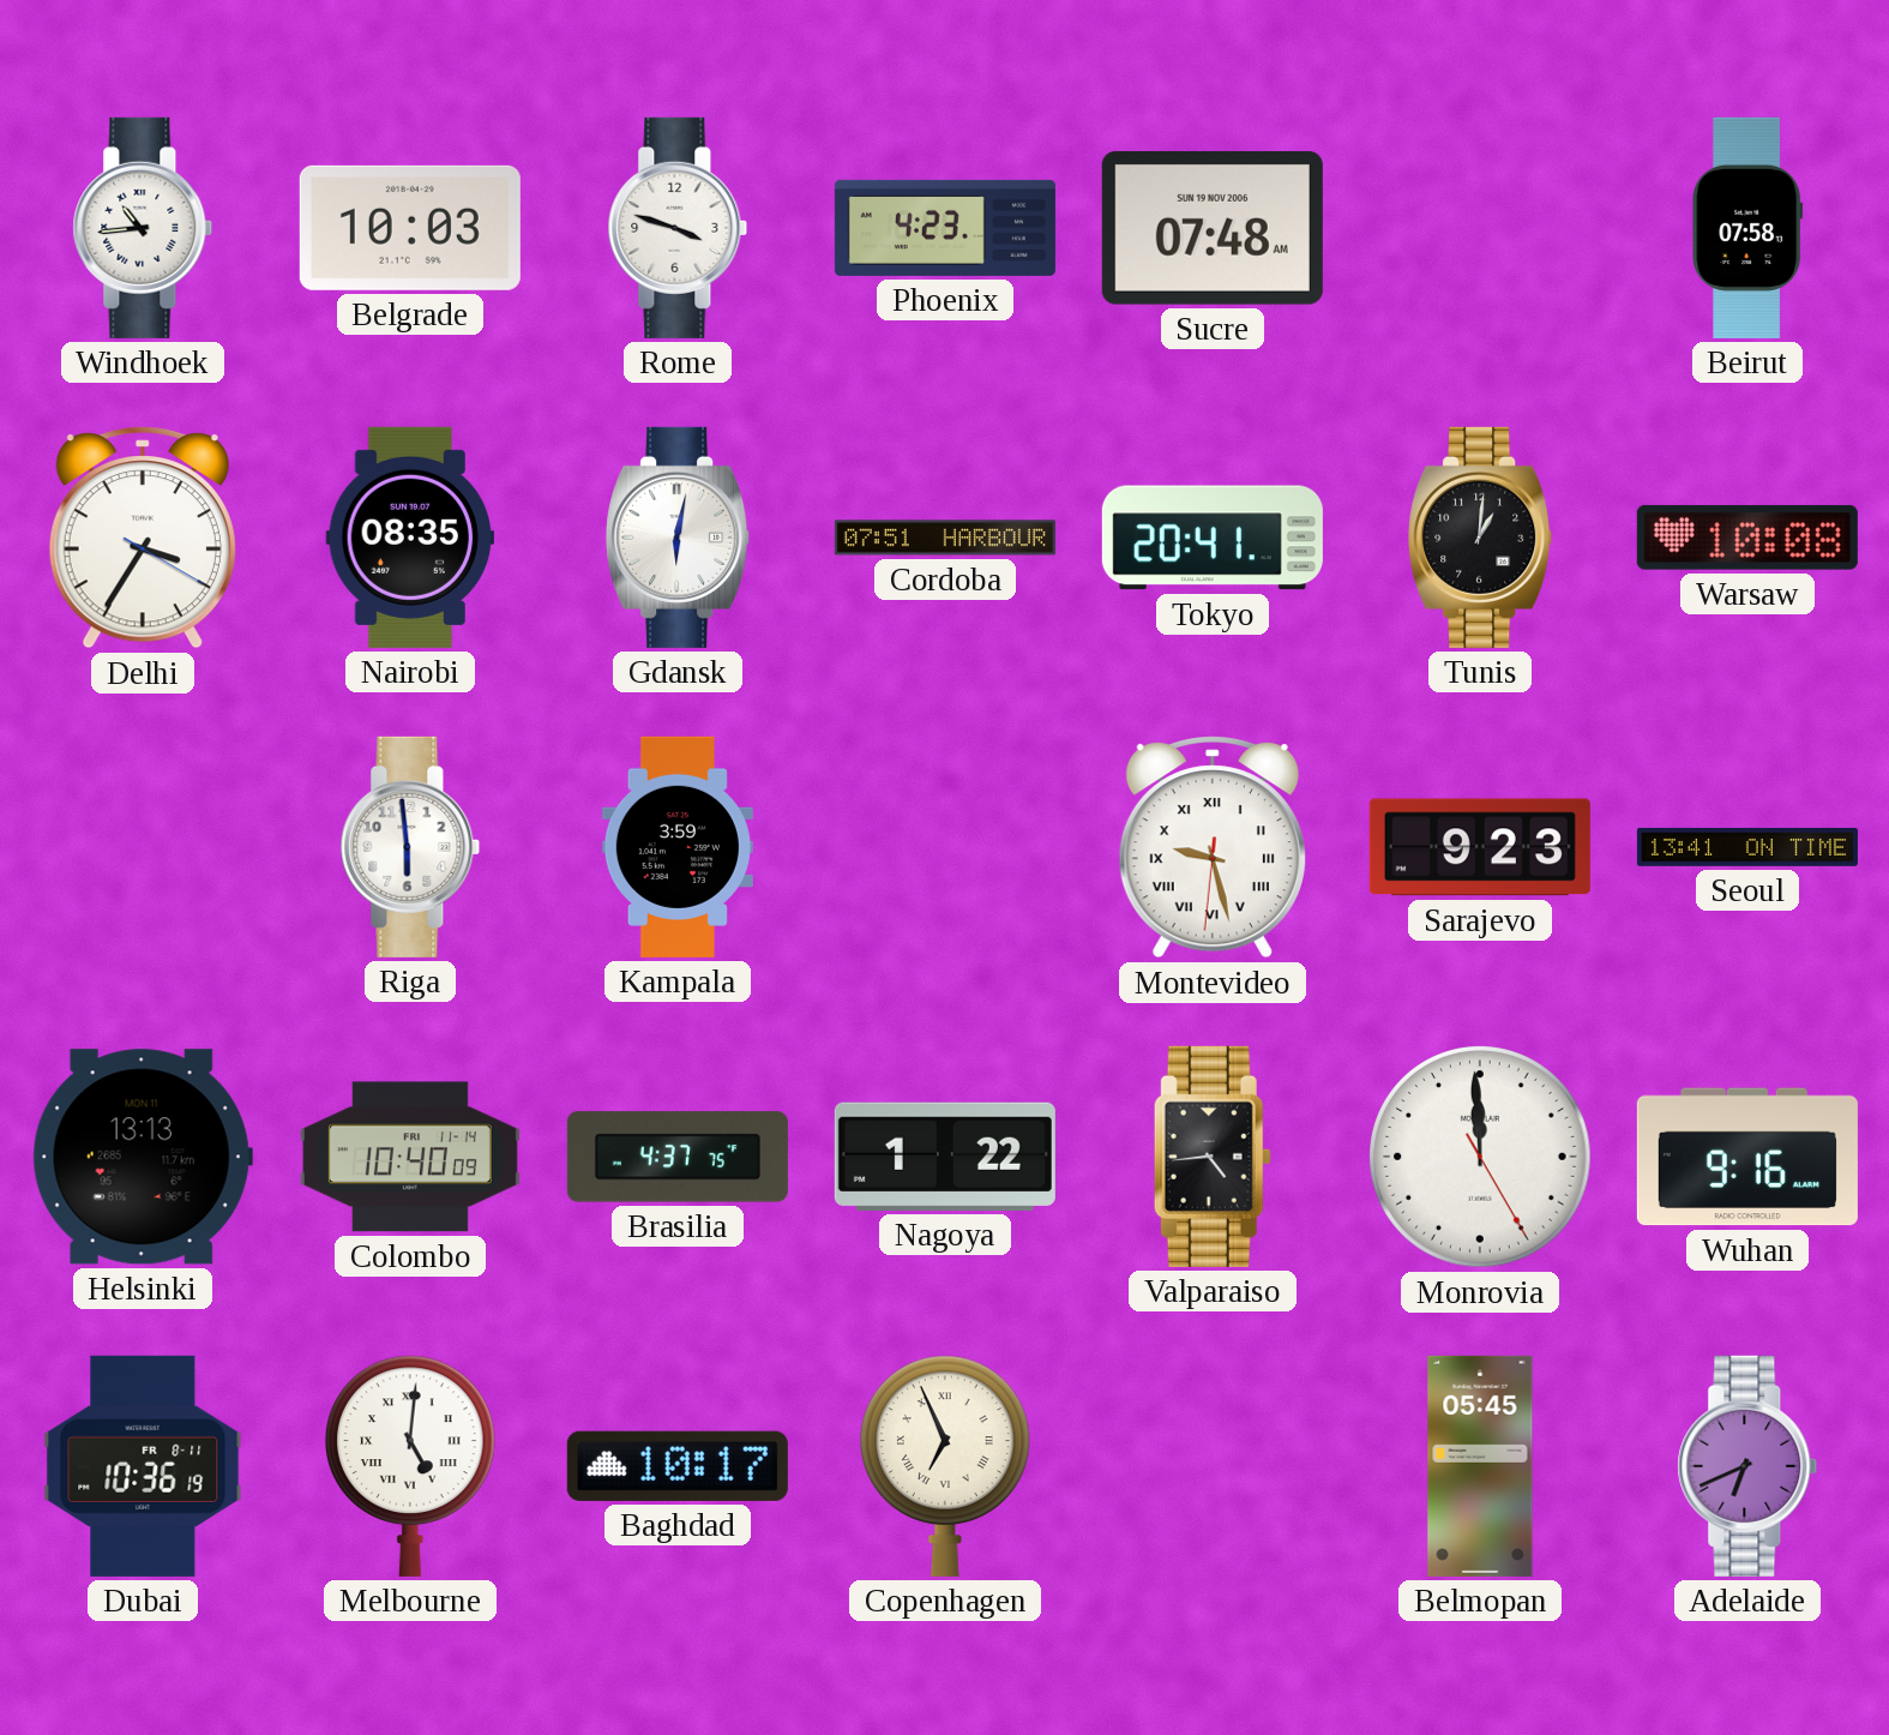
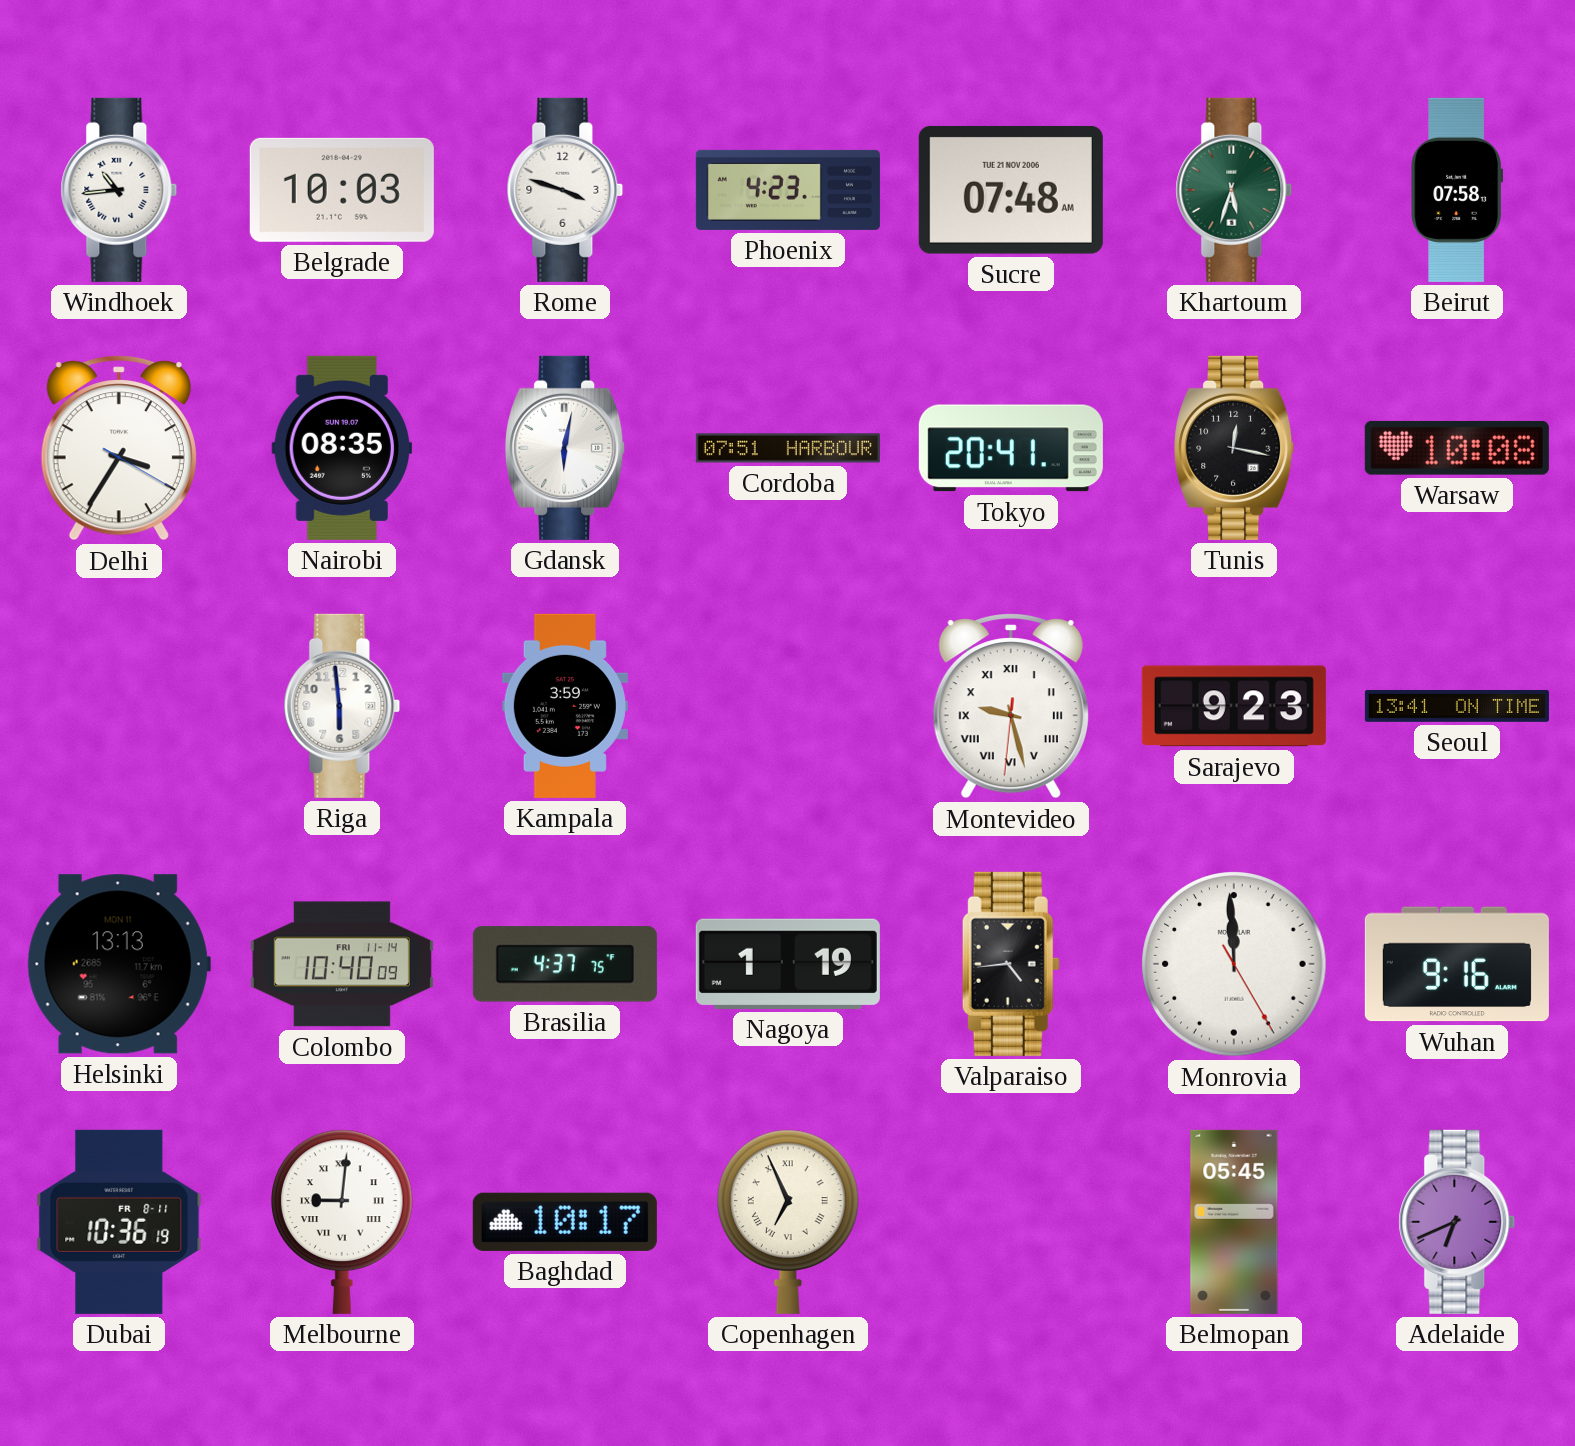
Sucre date: SUN 19 NOV 2006 -> TUE 21 NOV 2006 (1011, 190)
Khartoum: none -> 5:33 (1234, 190)
Tunis: 1:01 -> 12:17 (1235, 448)
Nagoya: 1:22 -> 1:19 (788, 964)
Melbourne: 5:01 -> 9:01 (342, 1222)
